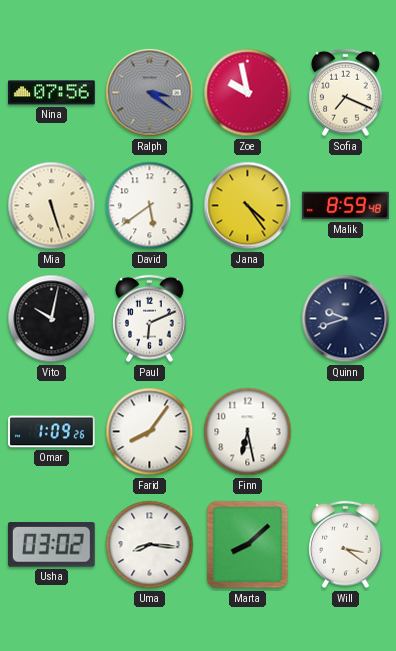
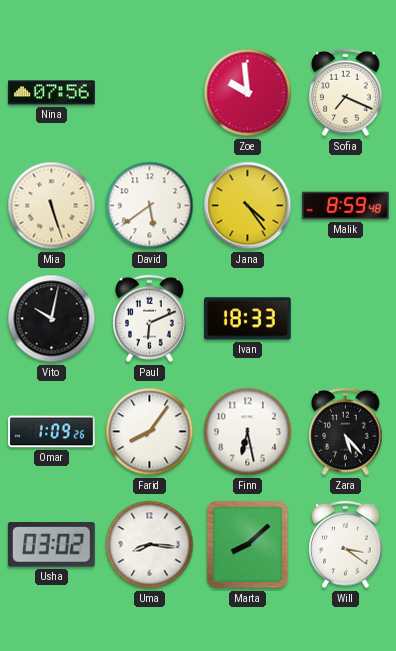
Ralph: 3:21 -> none (150, 93)
Zoe: 9:58 -> 9:59 (248, 93)
Ivan: none -> 18:33 (248, 319)
Quinn: 9:42 -> none (346, 319)
Zara: none -> 5:23 (346, 432)
